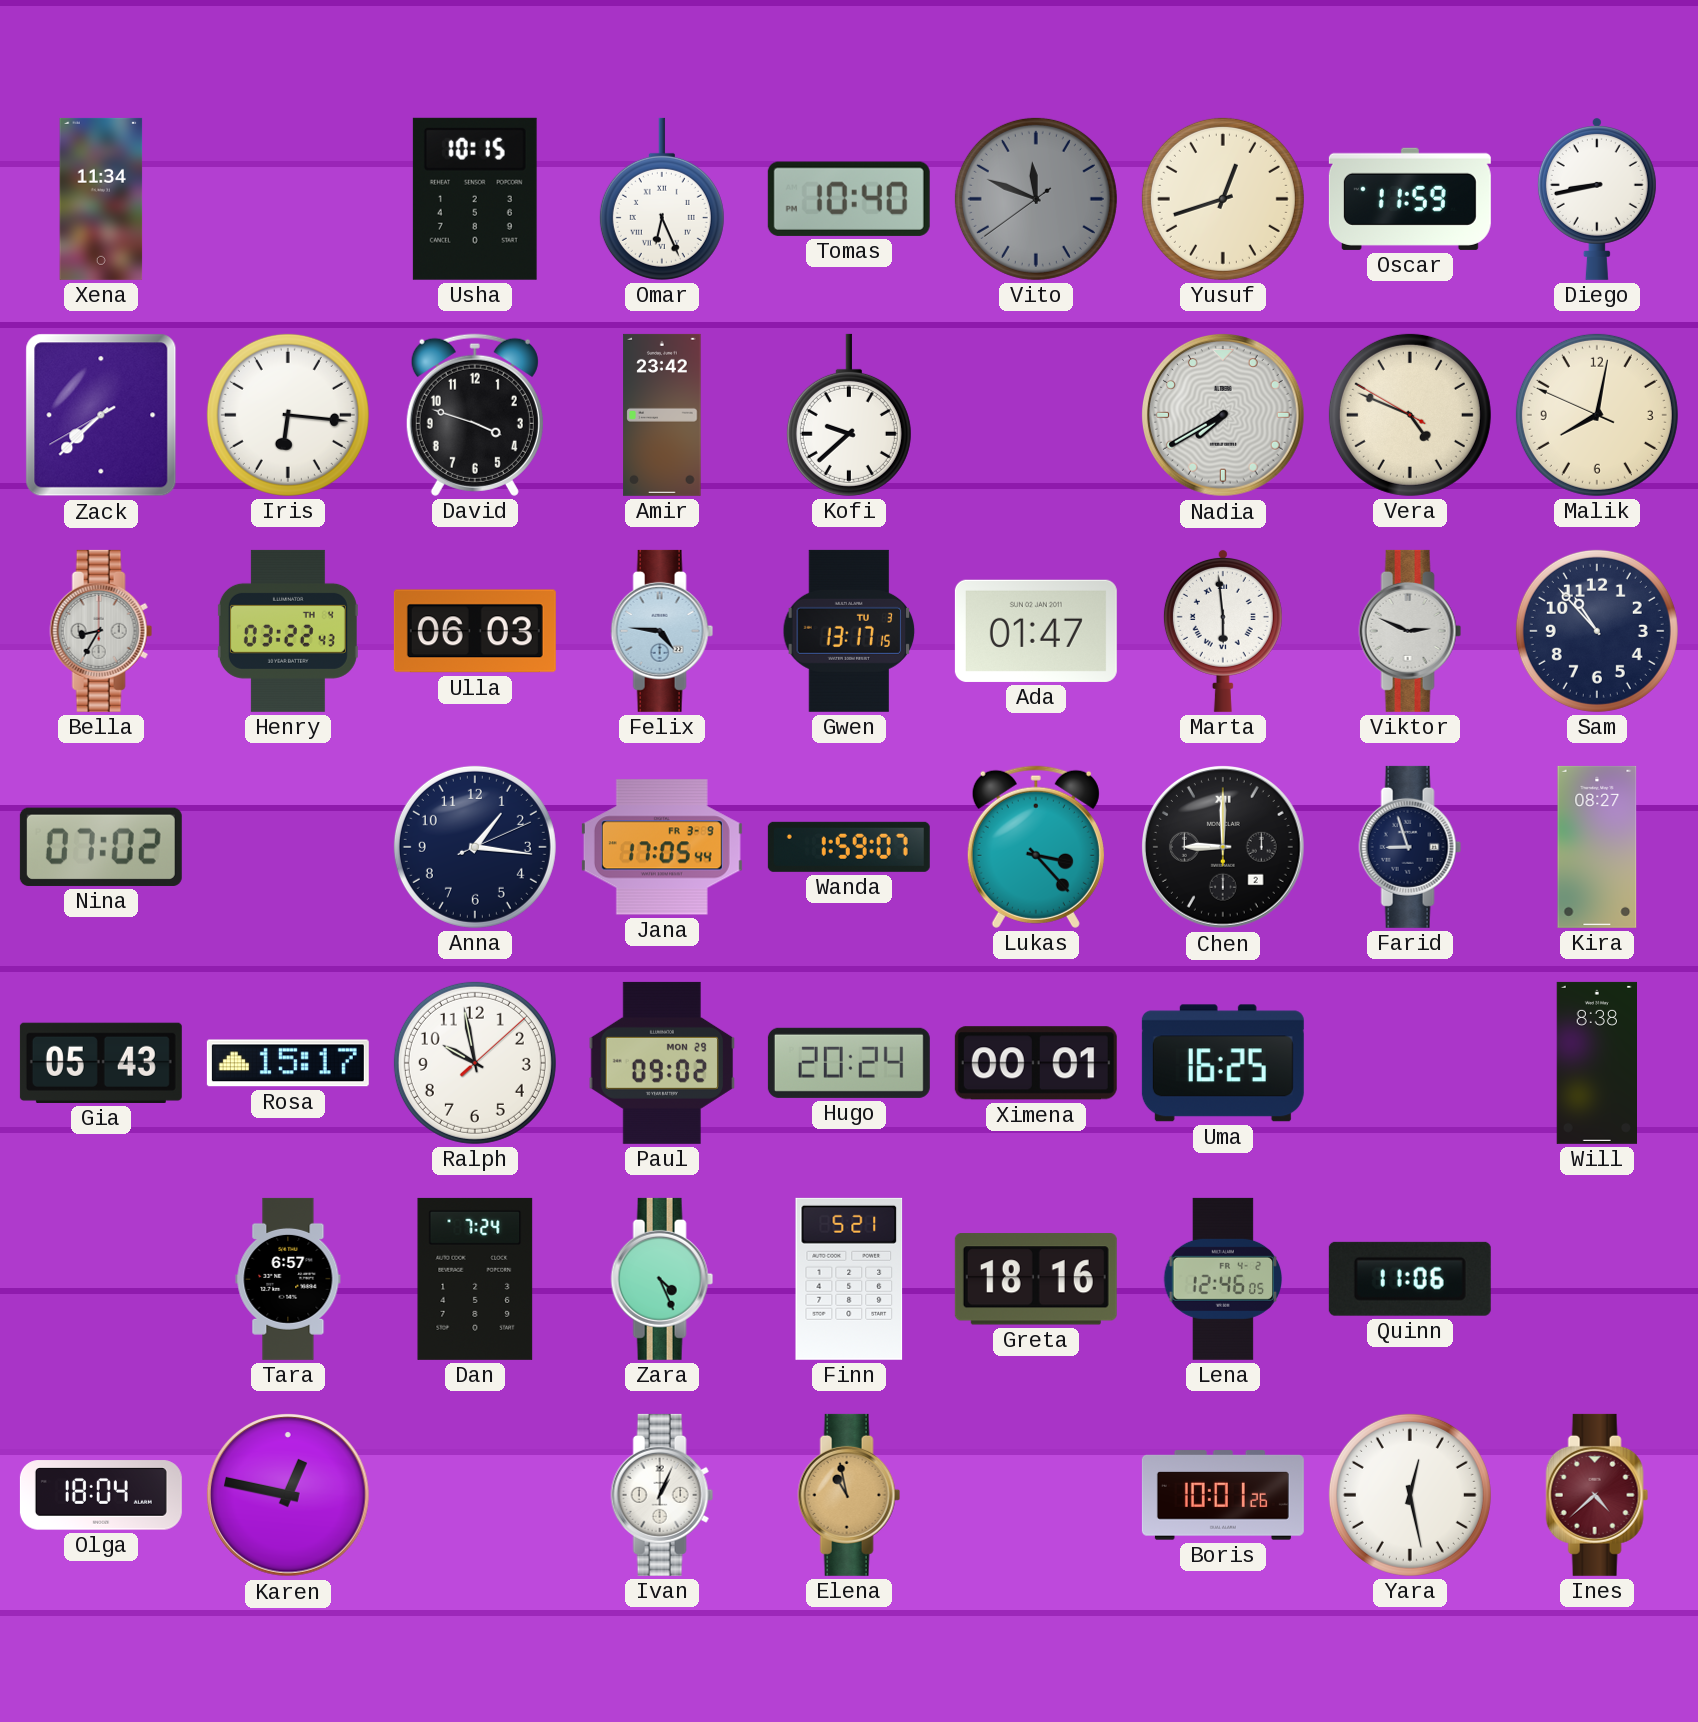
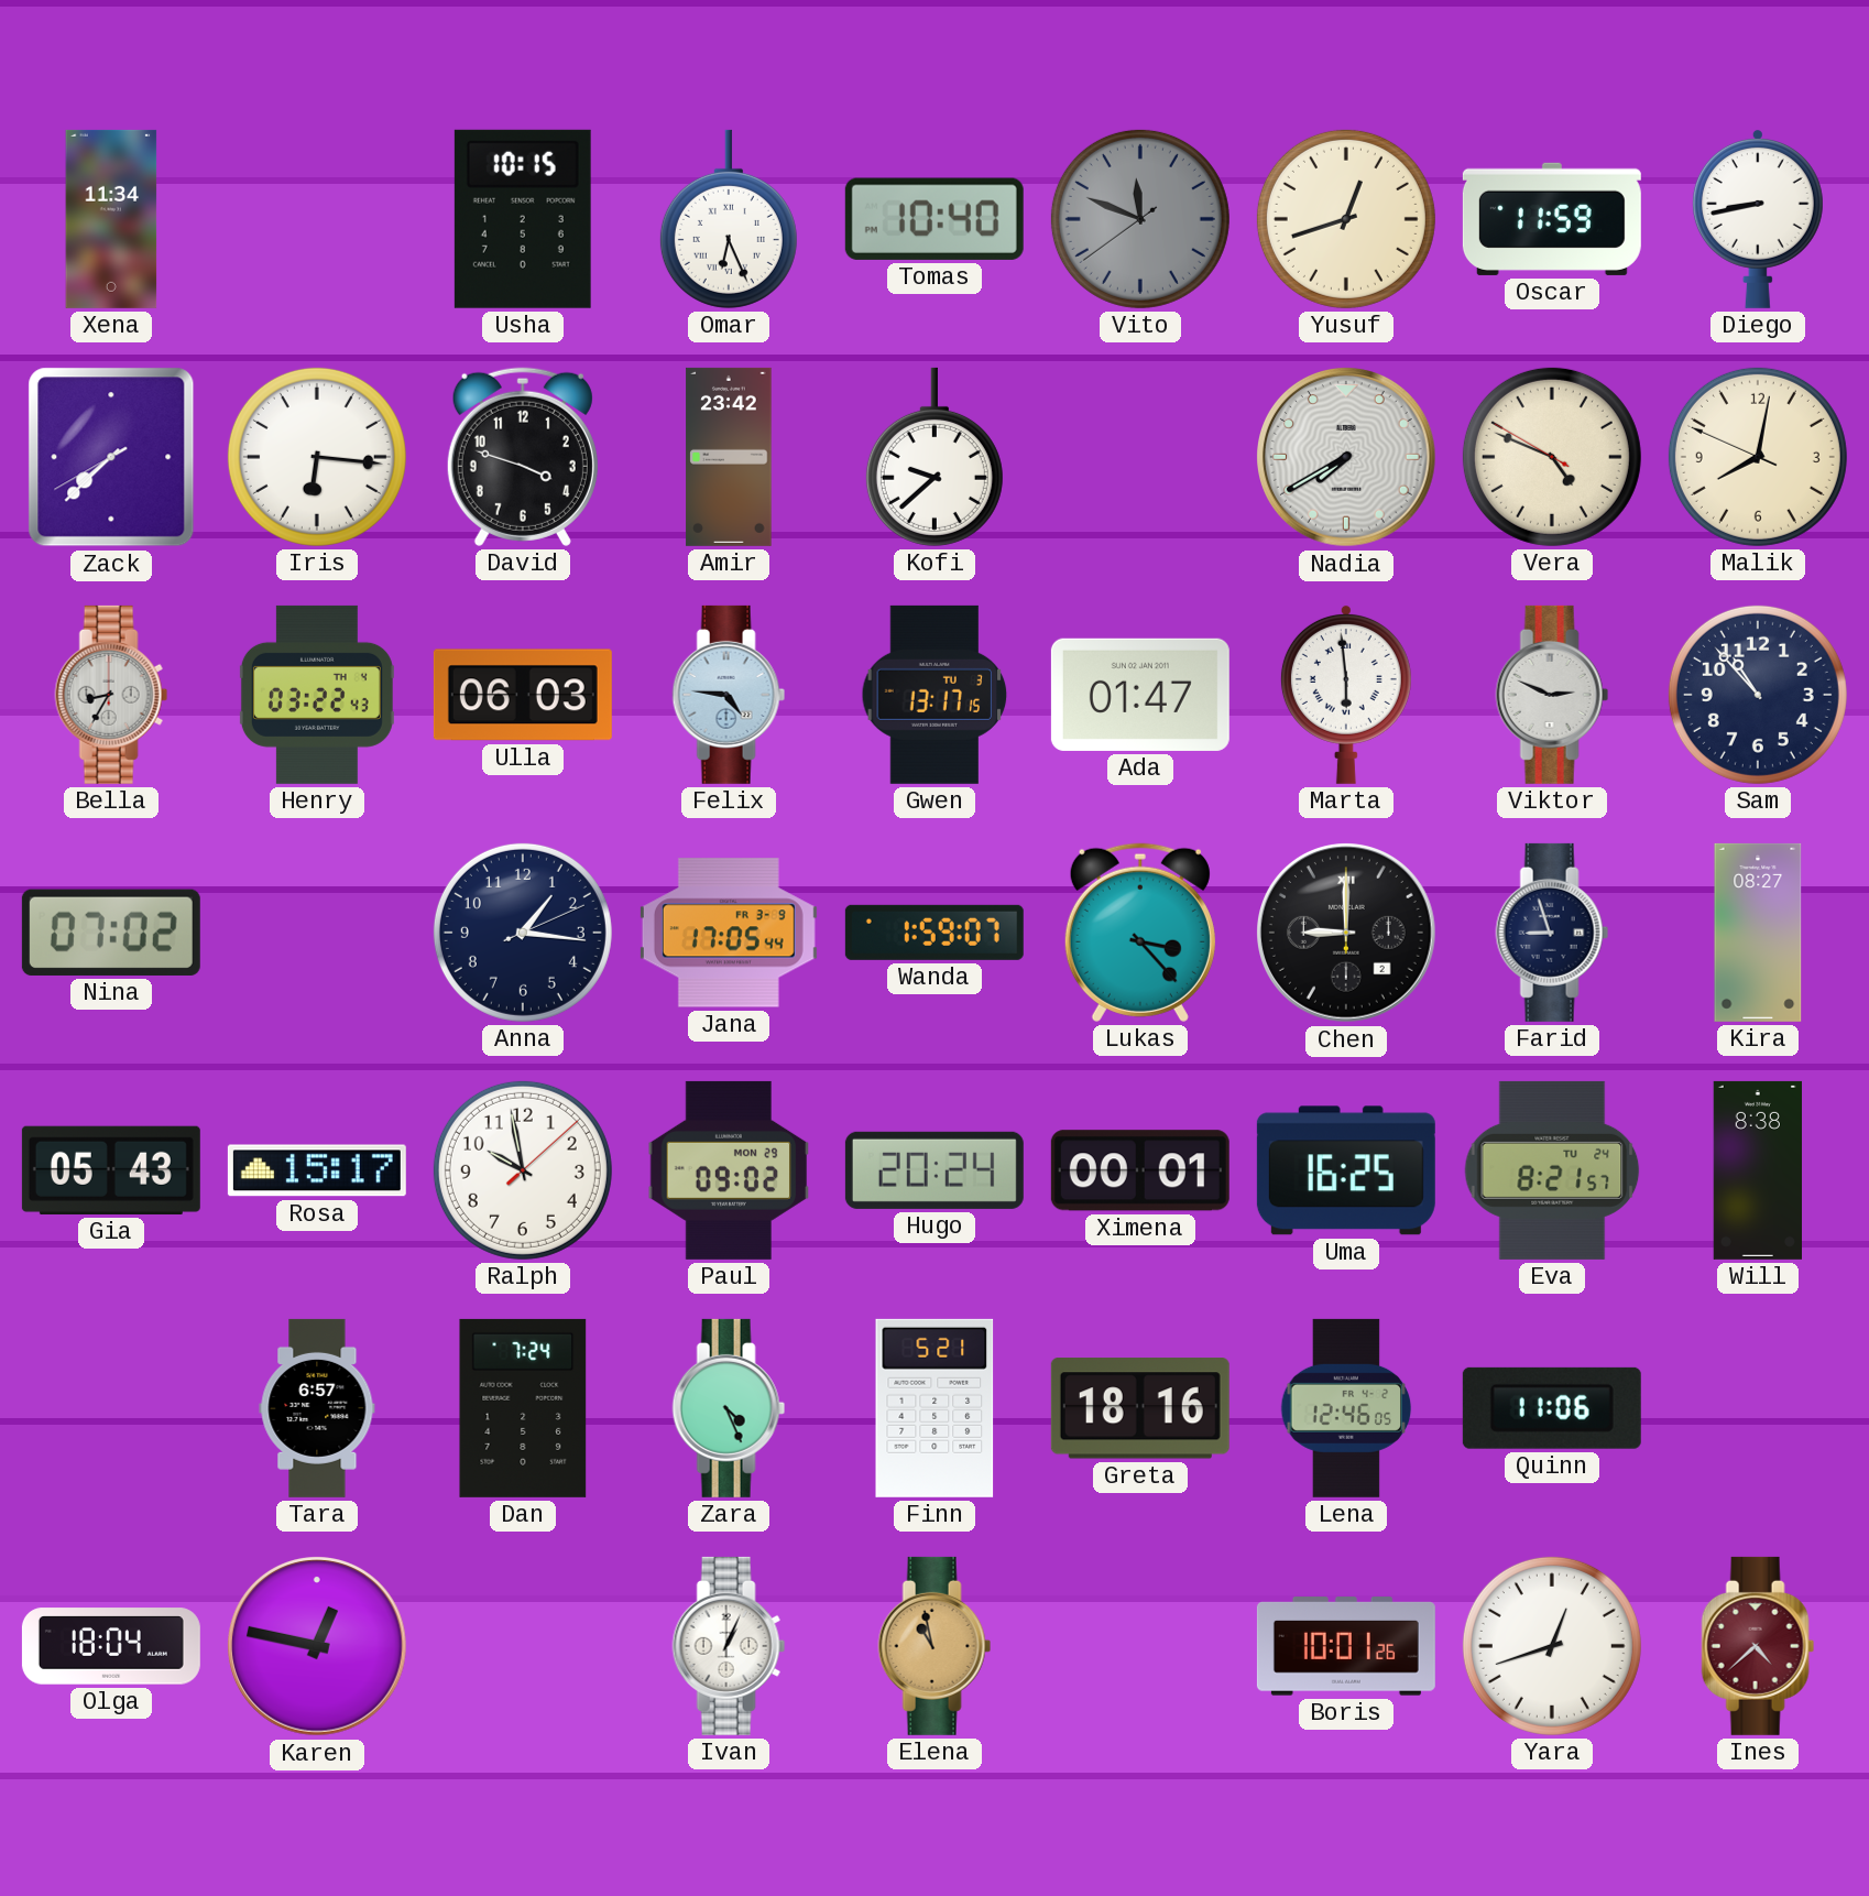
Eva: none -> 8:21 (1552, 1170)
Yara: 12:28 -> 12:42 (1552, 1646)
